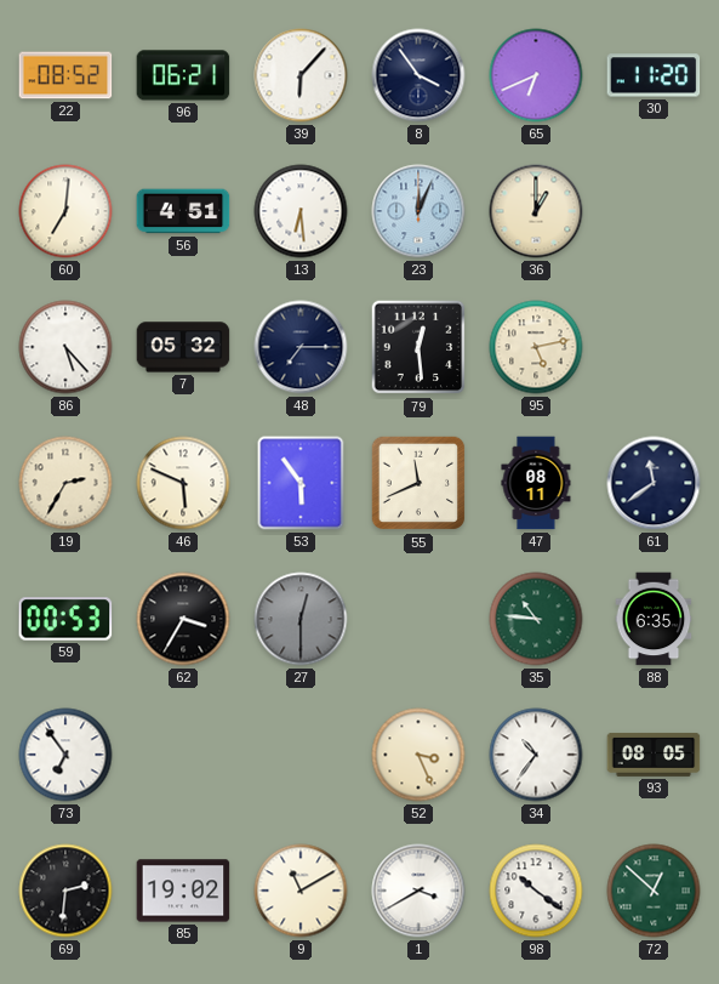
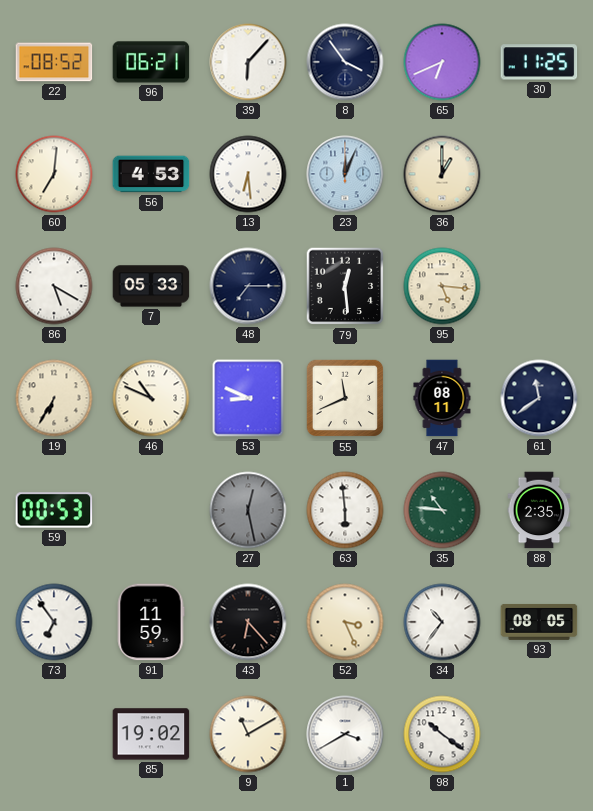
30: 11:20 -> 11:25 (539, 62)
56: 4:51 -> 4:53 (151, 174)
86: 5:23 -> 5:20 (54, 286)
7: 05:32 -> 05:33 (151, 286)
95: 5:13 -> 5:16 (442, 286)
19: 2:35 -> 6:35 (54, 398)
46: 5:49 -> 10:49 (151, 398)
53: 5:54 -> 8:49 (248, 398)
62: 3:35 -> none (183, 619)
27: 12:30 -> 12:28 (248, 510)
63: none -> 5:59 (345, 510)
88: 6:35 -> 2:35 (539, 510)
91: none -> 11:59 (151, 622)
43: none -> 6:23 (248, 622)
69: 2:31 -> none (65, 891)
72: 12:52 -> none (654, 891)
